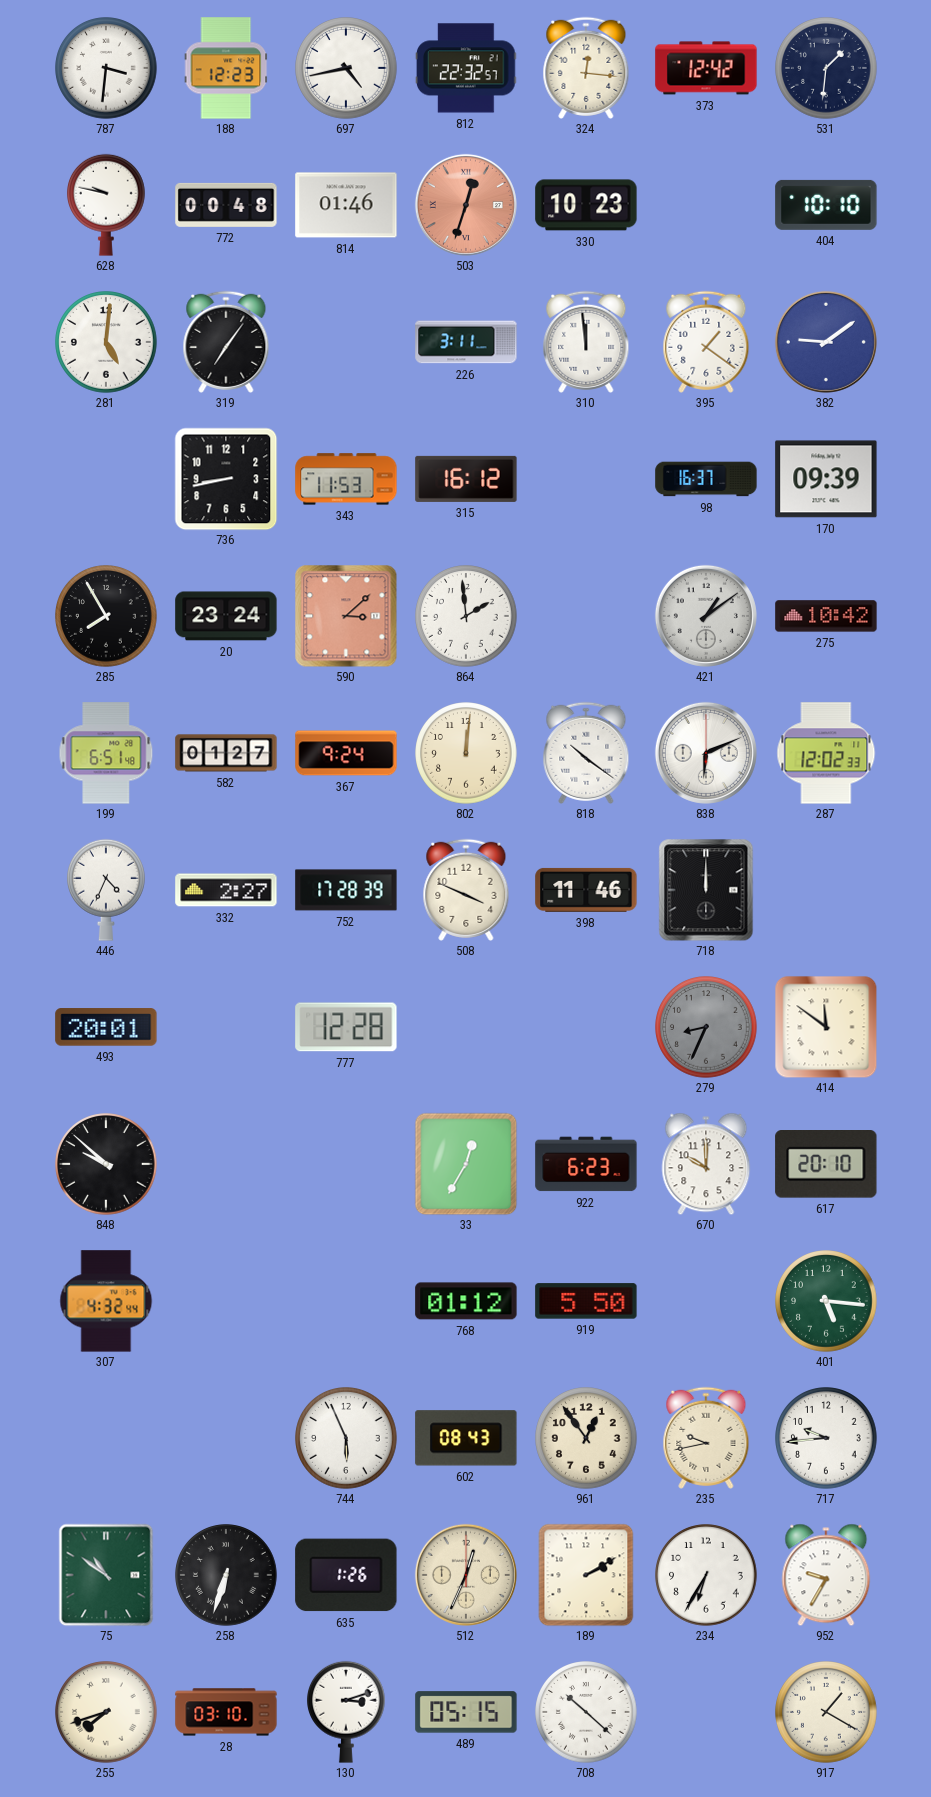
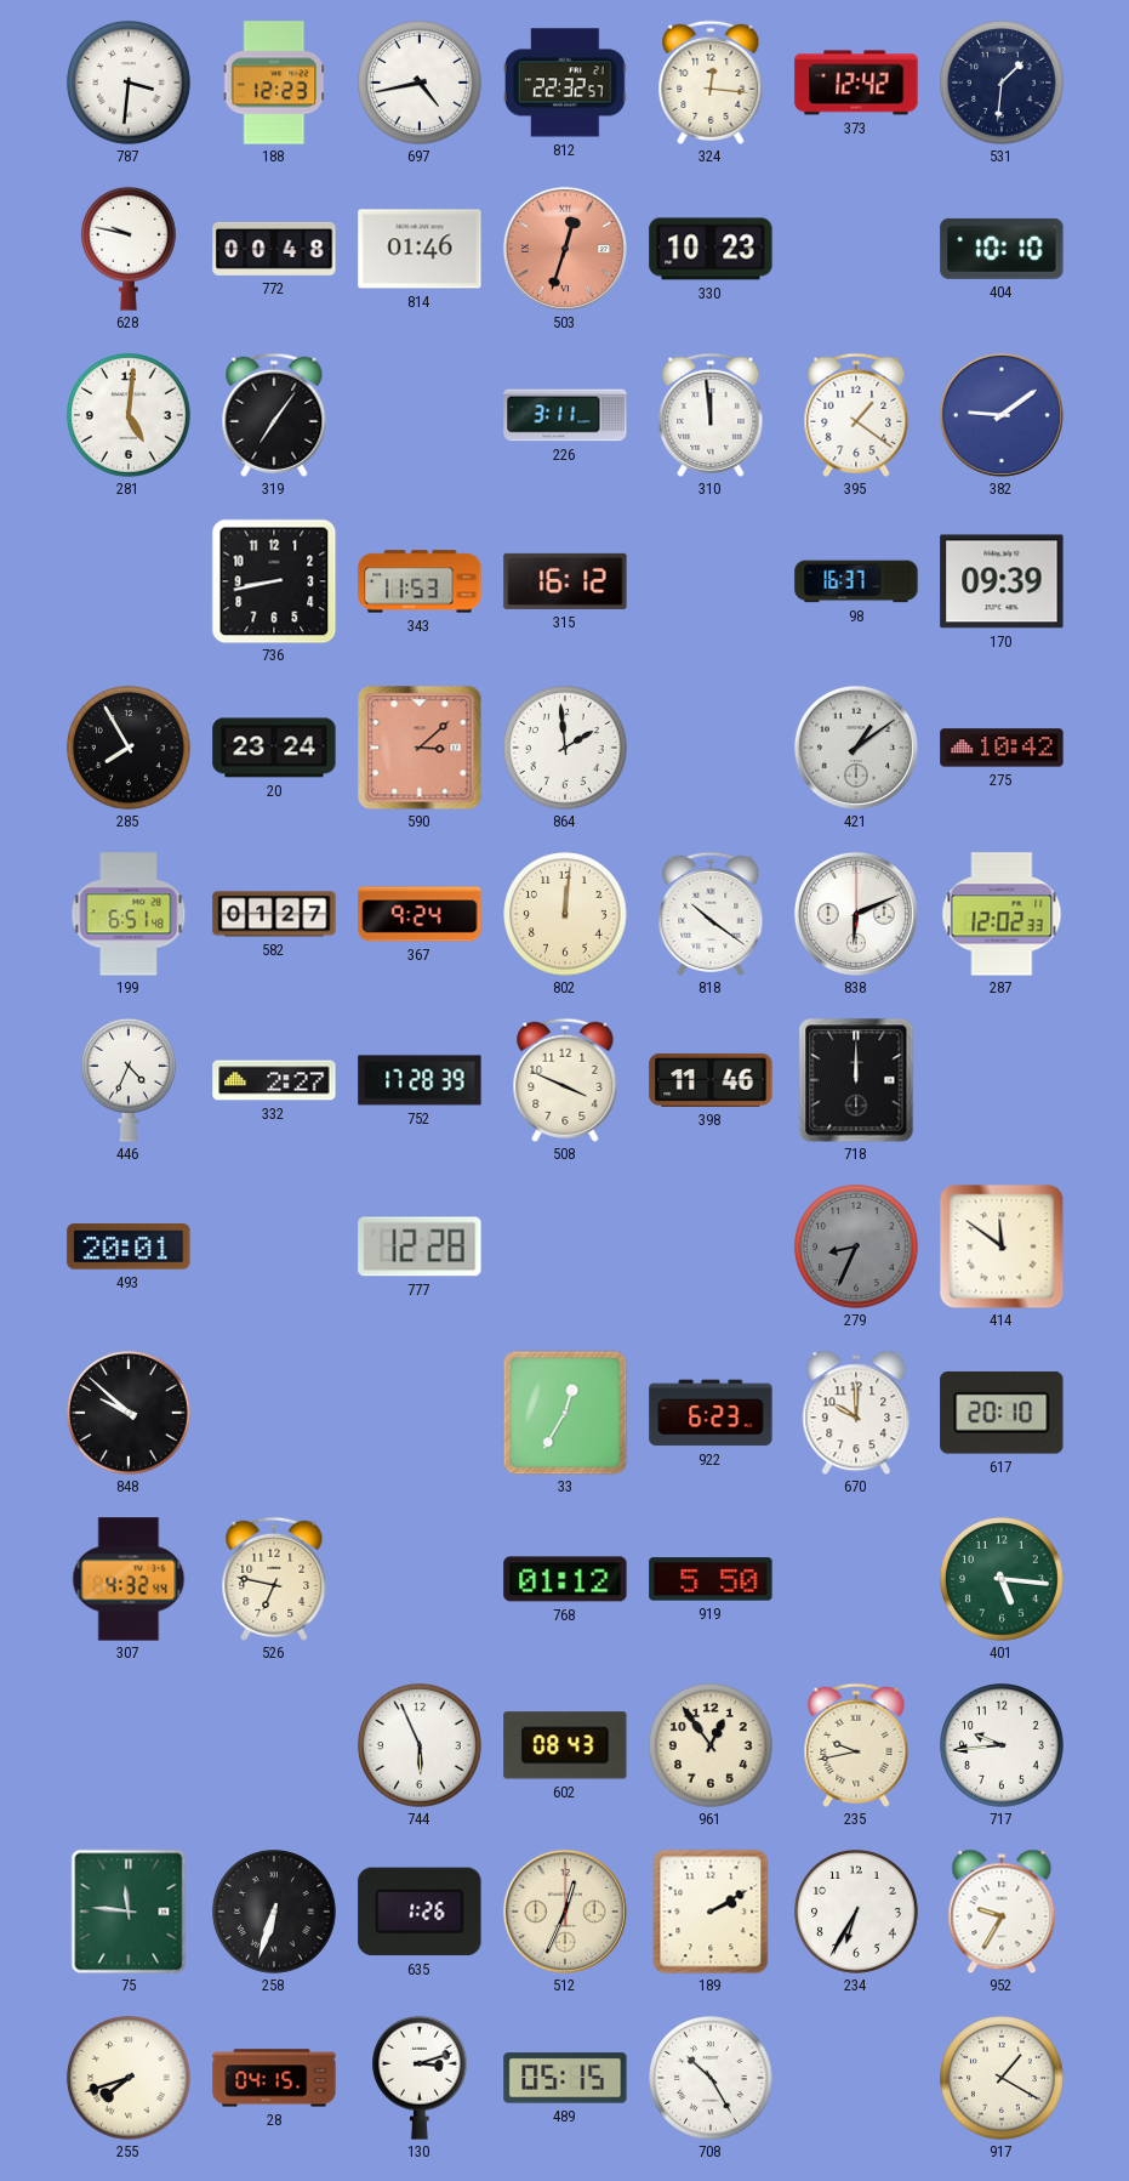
526: none -> 6:47 (274, 1579)
75: 10:51 -> 11:46 (129, 1912)
28: 03:10 -> 04:15 (274, 2078)
708: 10:22 -> 10:25 (711, 2078)
